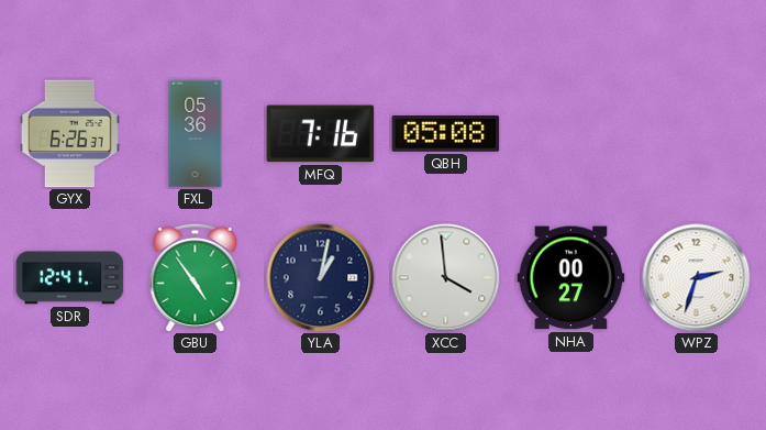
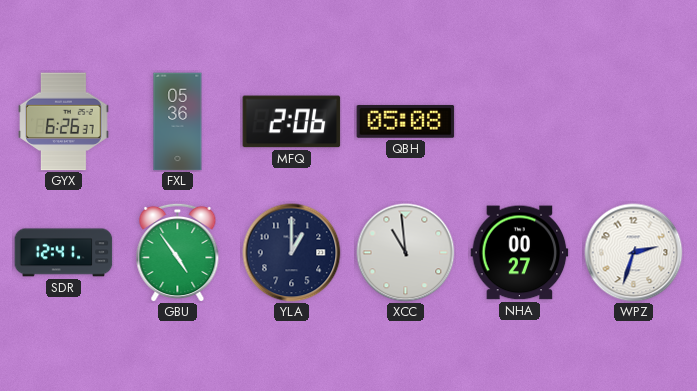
MFQ: 7:16 -> 2:06 (292, 122)
YLA: 1:02 -> 1:00 (292, 253)
XCC: 3:59 -> 10:59 (406, 253)
